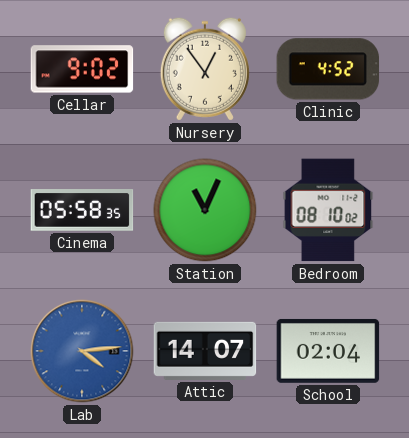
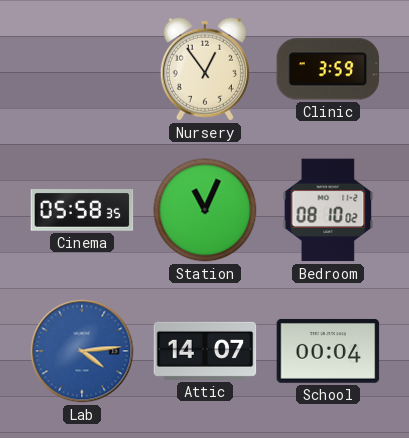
Cellar: 9:02 -> none (82, 69)
Clinic: 4:52 -> 3:59 (328, 69)
School: 02:04 -> 00:04 (328, 351)
